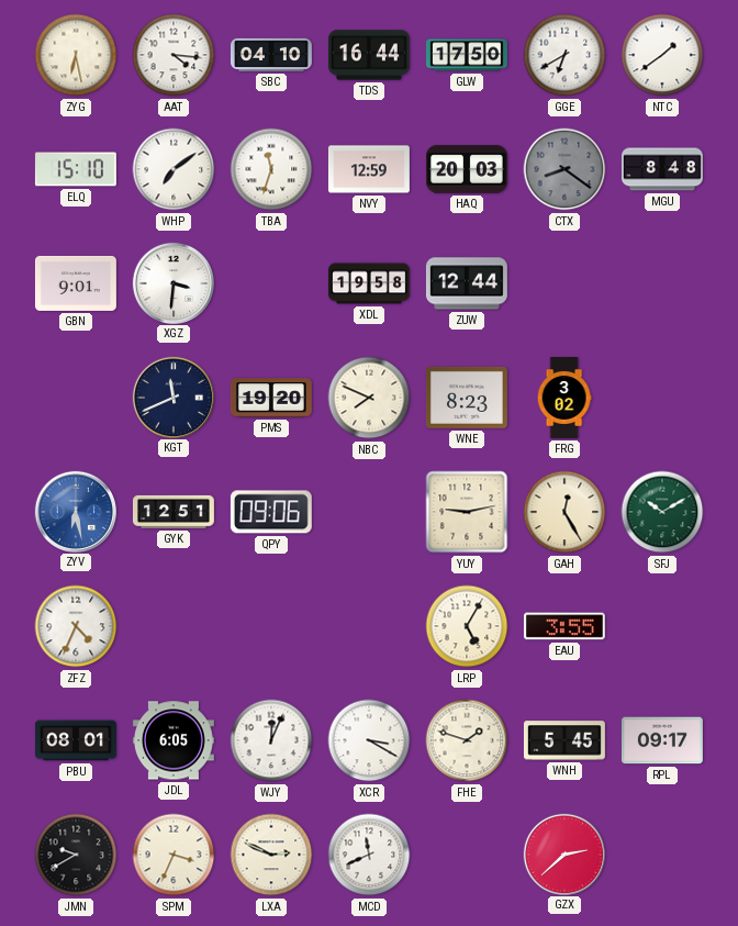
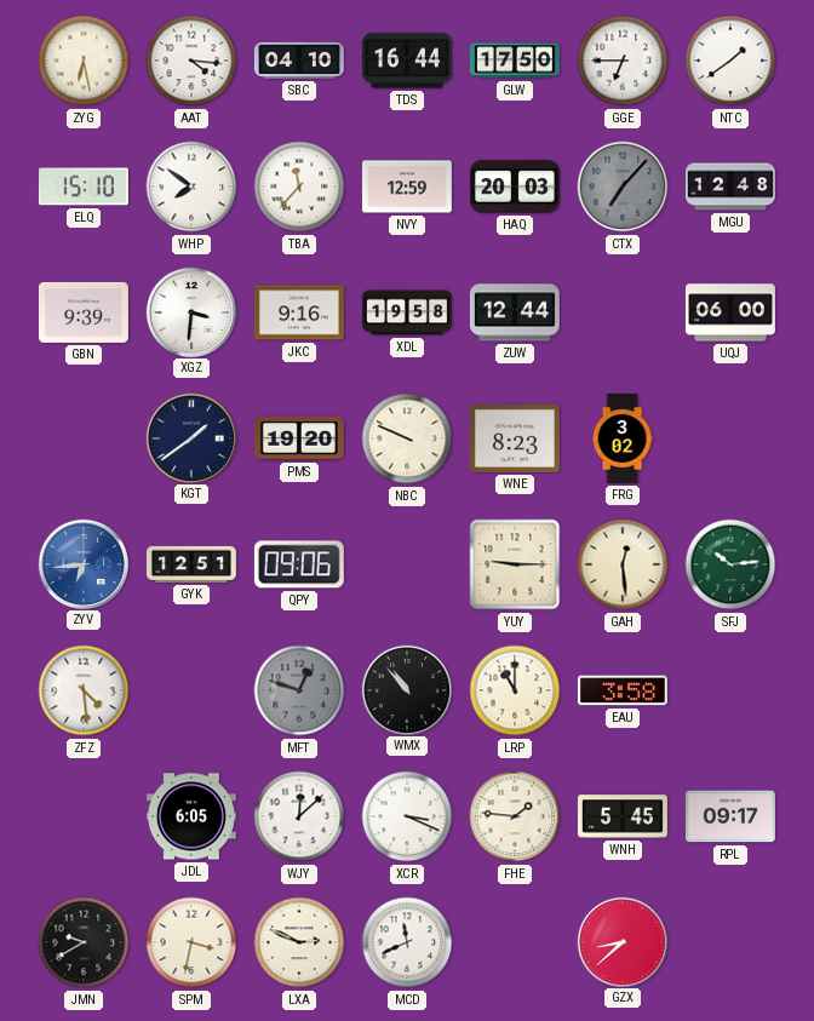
GGE: 6:40 -> 6:45 (623, 61)
WHP: 7:09 -> 7:51 (191, 187)
TBA: 11:33 -> 11:37 (299, 187)
CTX: 8:21 -> 7:07 (623, 187)
MGU: 8:48 -> 12:48 (730, 187)
GBN: 9:01 -> 9:39 (84, 312)
JKC: none -> 9:16 (299, 312)
UQJ: none -> 06:00 (730, 312)
KGT: 11:41 -> 1:39 (190, 437)
NBC: 7:49 -> 9:49 (407, 438)
ZYV: 6:28 -> 6:44 (82, 563)
YUY: 9:13 -> 9:15 (515, 564)
GAH: 12:25 -> 12:29 (623, 564)
SFJ: 10:10 -> 10:14 (730, 564)
ZFZ: 4:34 -> 4:29 (84, 690)
MFT: none -> 12:48 (299, 690)
WMX: none -> 10:53 (406, 689)
LRP: 5:05 -> 11:00 (515, 690)
EAU: 3:55 -> 3:58 (623, 690)
PBU: 08:01 -> none (76, 740)
WJY: 12:04 -> 12:08 (299, 816)
XCR: 3:20 -> 3:19 (407, 816)
FHE: 1:48 -> 1:46 (515, 816)
SPM: 3:34 -> 3:32 (191, 942)
GZX: 2:38 -> 8:38 (621, 941)
